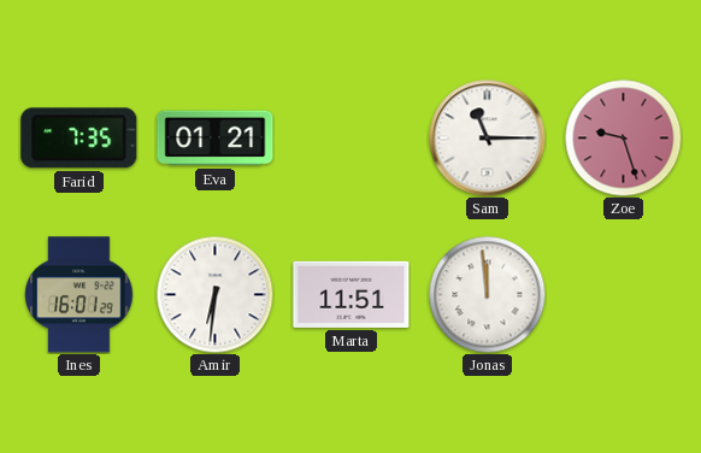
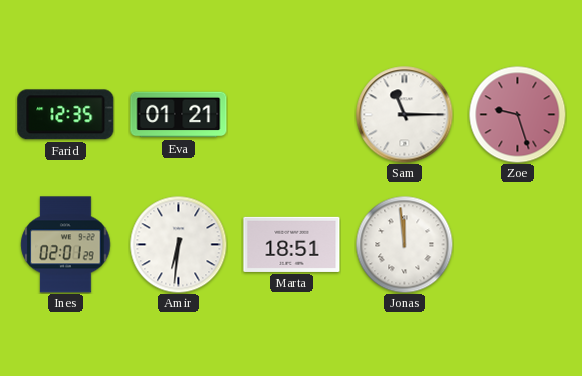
Farid: 7:35 -> 12:35 (66, 115)
Ines: 16:01 -> 02:01 (66, 245)
Marta: 11:51 -> 18:51 (292, 244)
